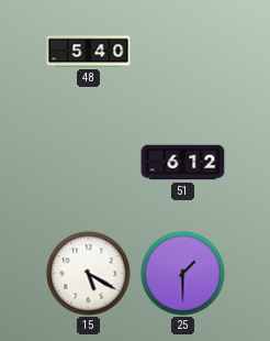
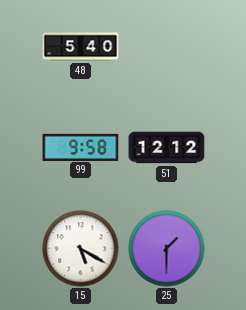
99: none -> 9:58 (81, 147)
51: 6:12 -> 12:12 (167, 148)
